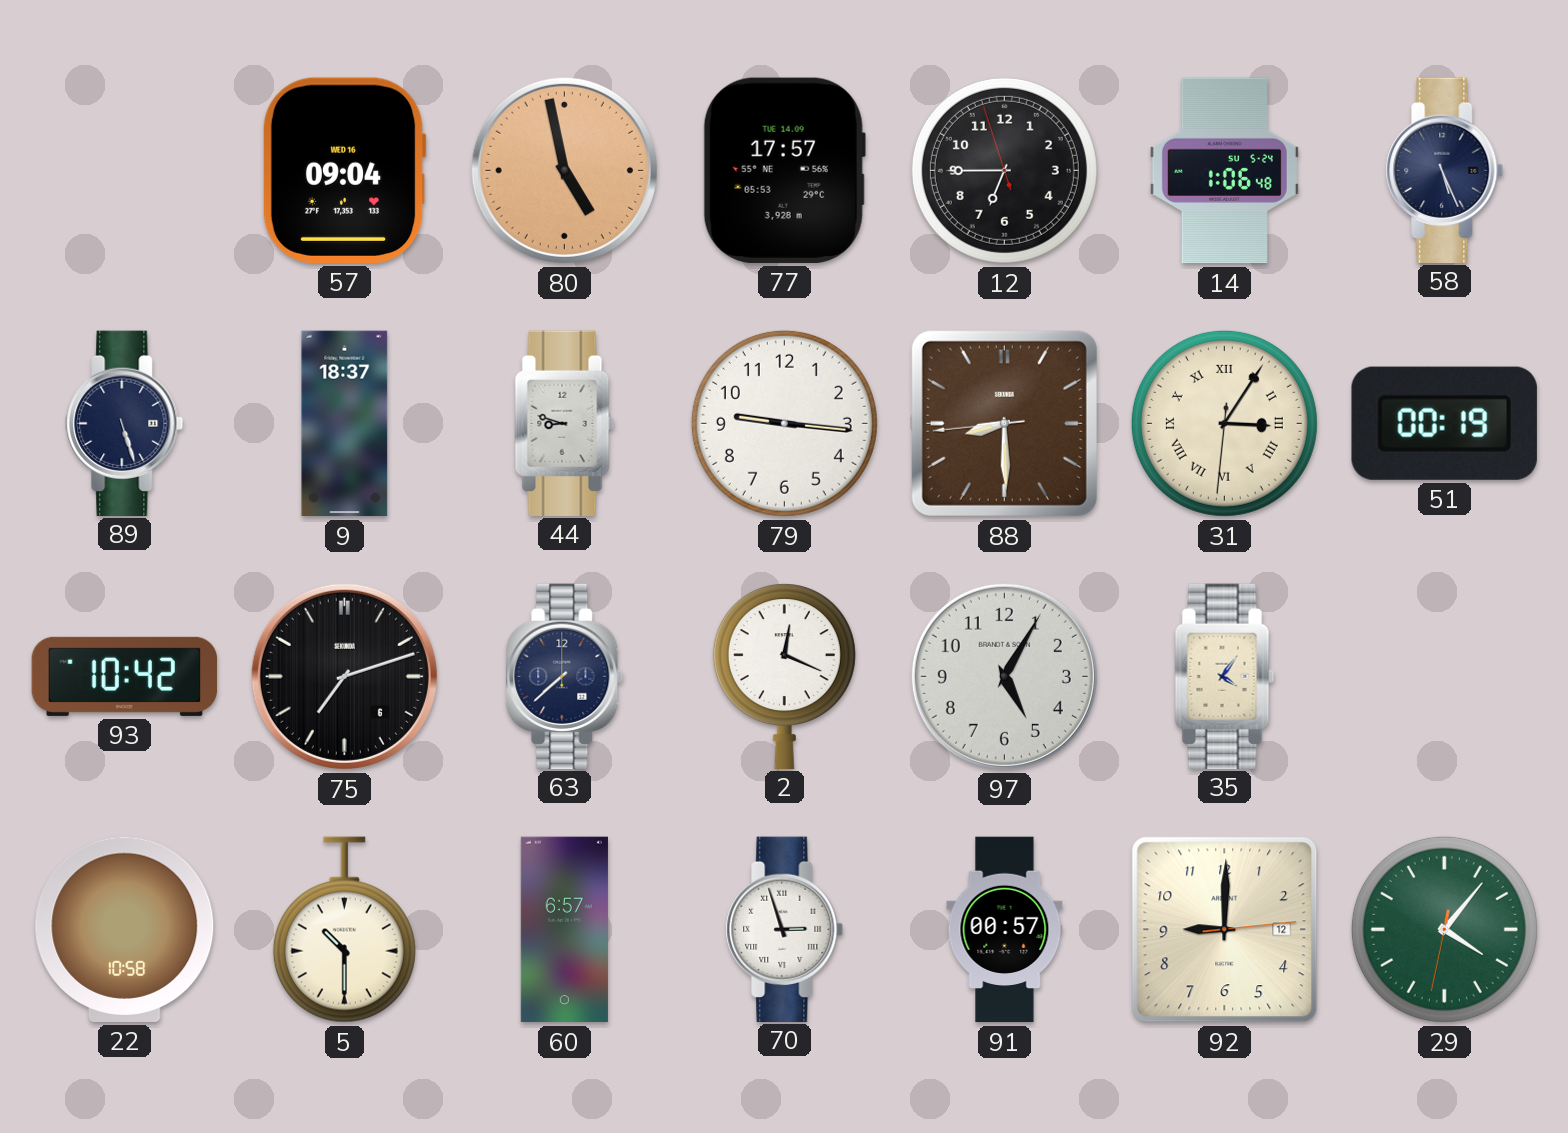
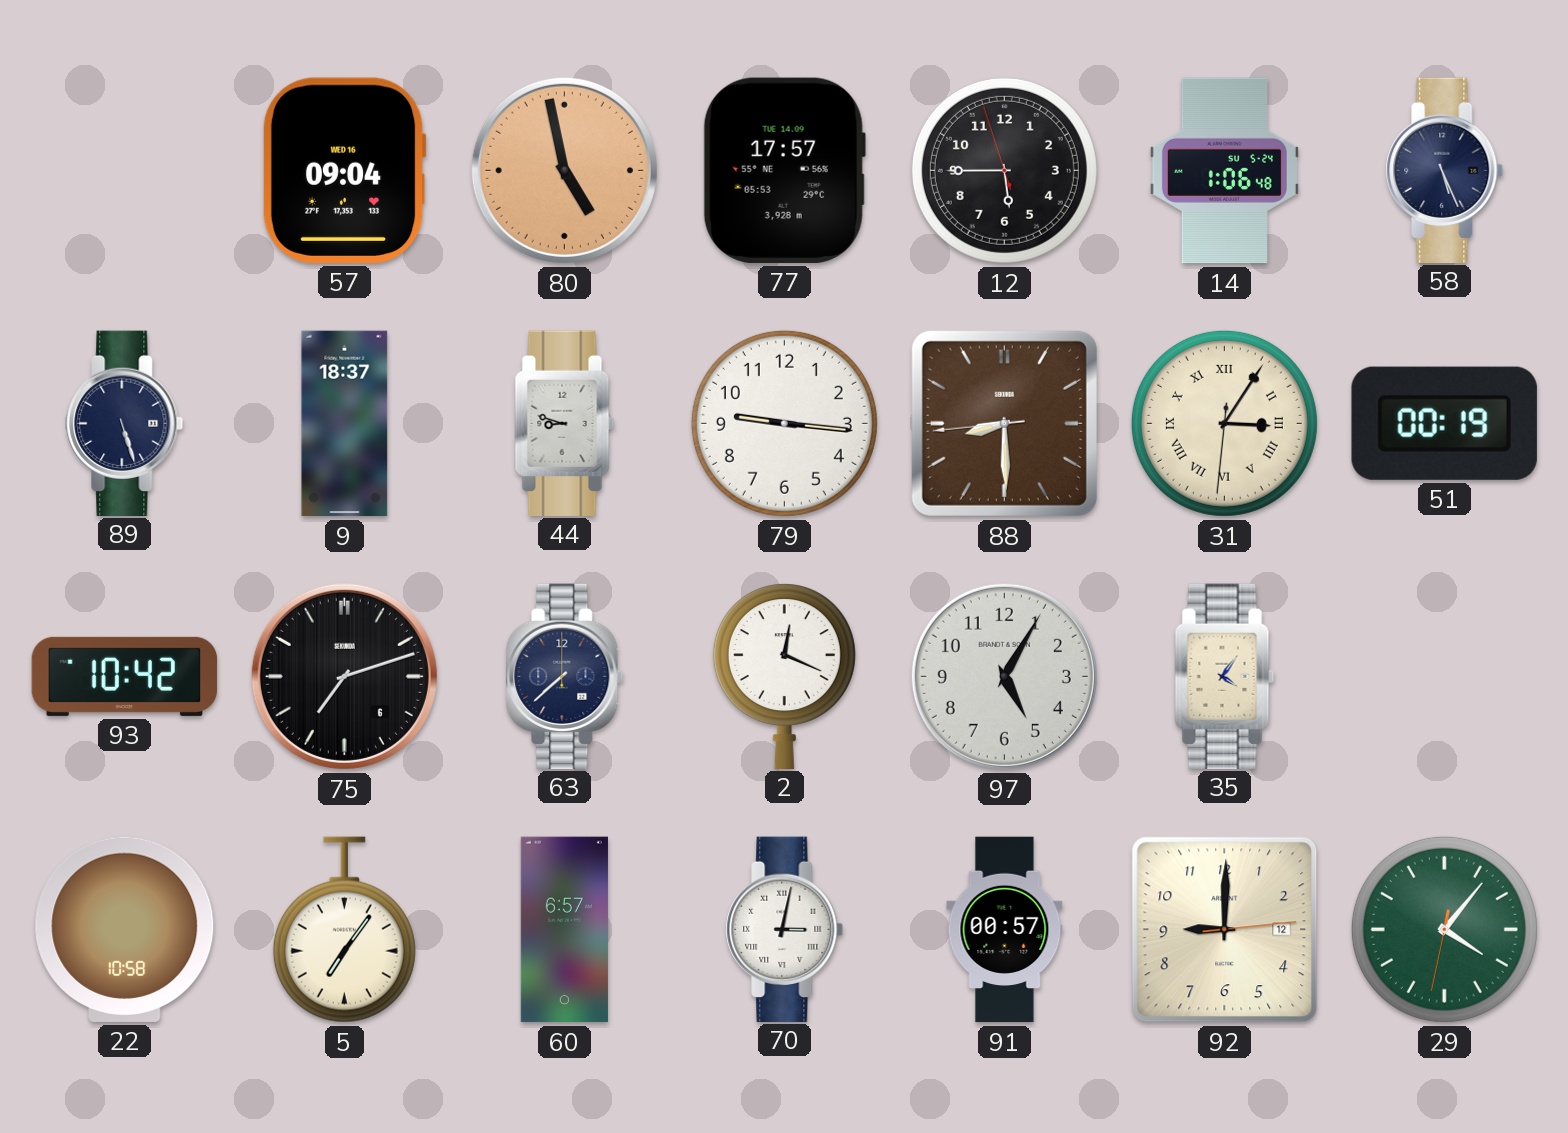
12: 6:44 -> 5:44 (1004, 170)
5: 10:30 -> 7:06 (344, 930)
70: 2:57 -> 3:02 (785, 929)
